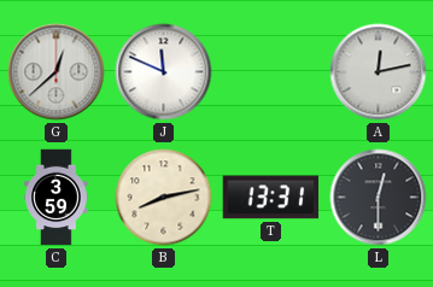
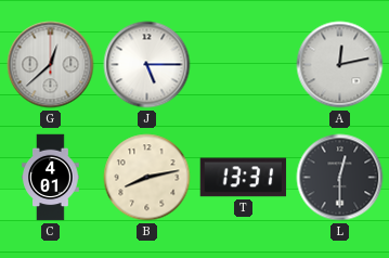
J: 11:49 -> 5:15 (147, 65)
C: 3:59 -> 4:01 (51, 178)
